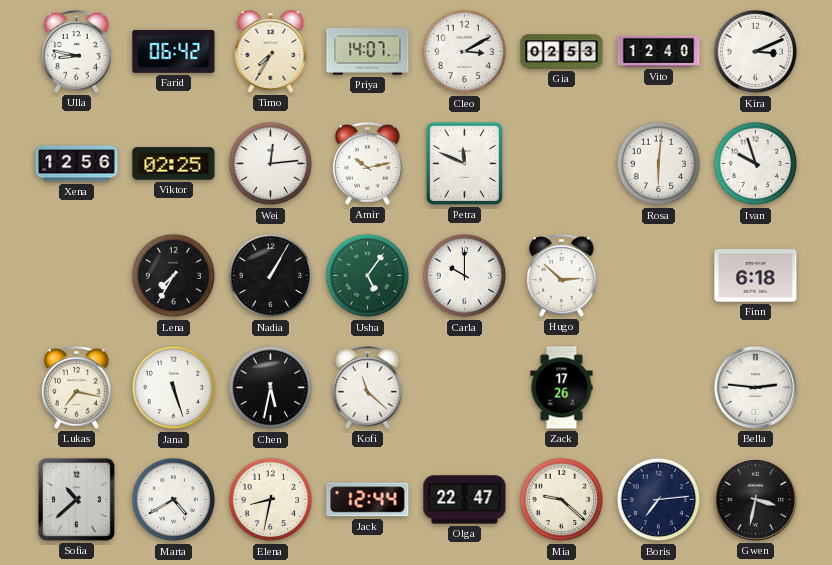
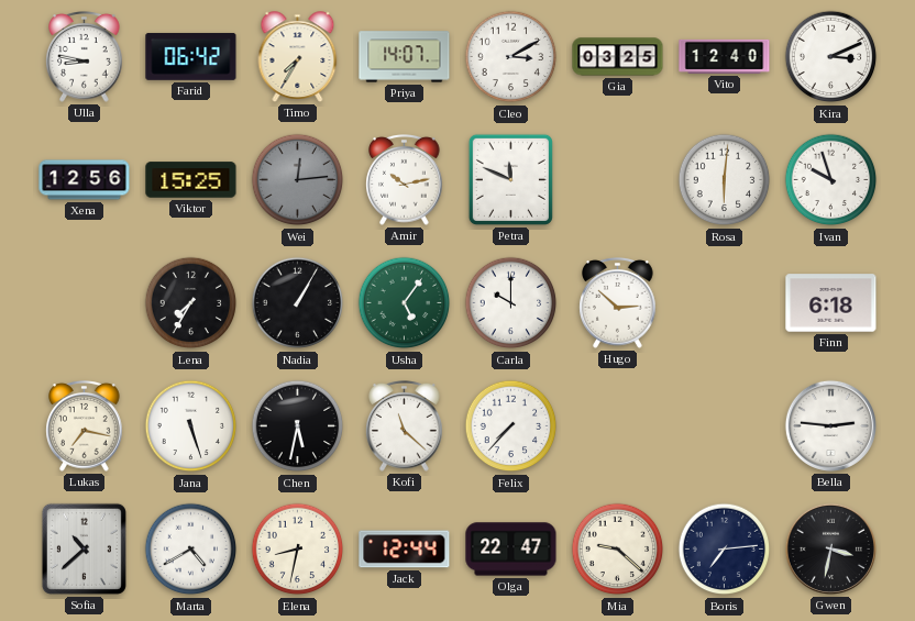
Gia: 02:53 -> 03:25 (618, 57)
Viktor: 02:25 -> 15:25 (191, 180)
Wei dial: white -> grey (298, 180)
Felix: none -> 7:37 (511, 426)
Zack: 17:26 -> none (562, 388)
